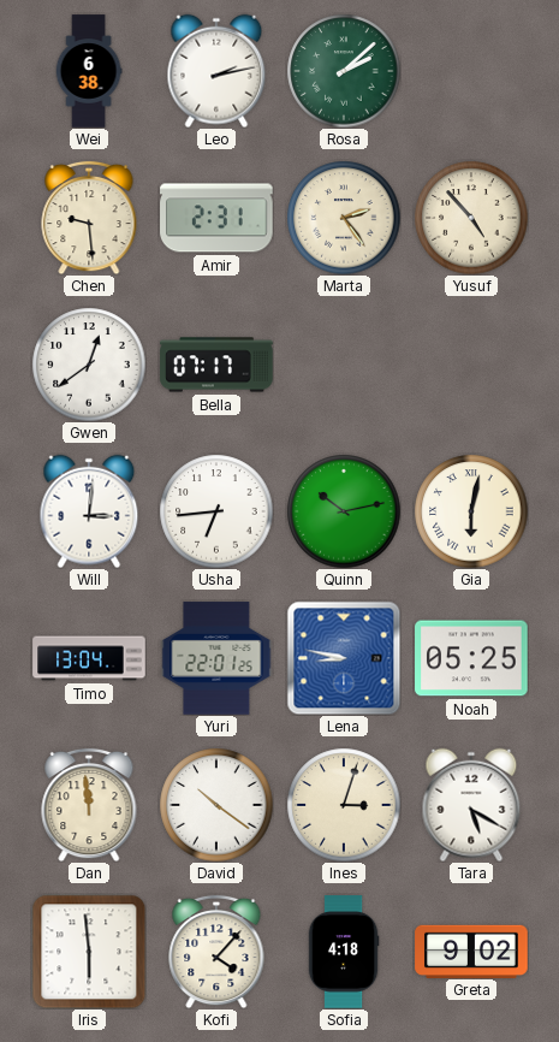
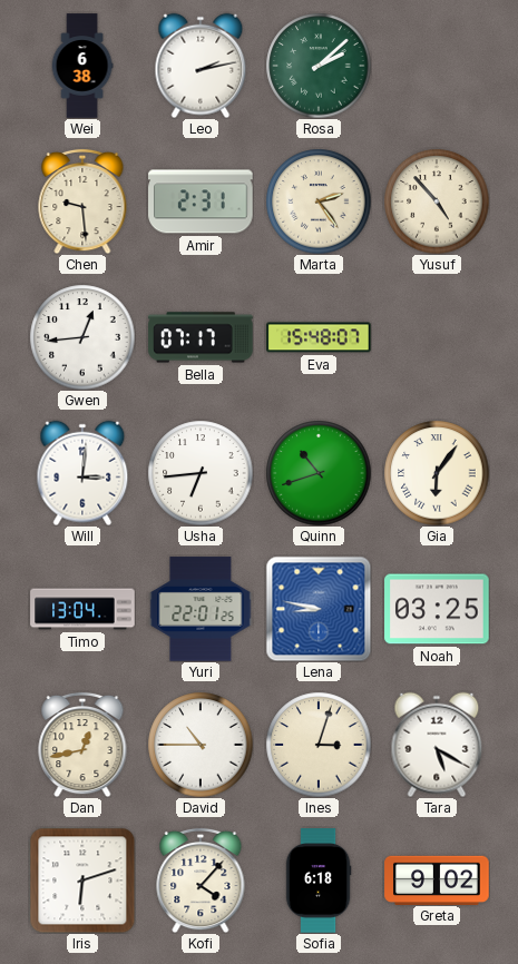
Gwen: 12:39 -> 12:44 (82, 337)
Eva: none -> 15:48 (319, 337)
Quinn: 10:13 -> 10:42 (319, 473)
Gia: 6:02 -> 6:06 (437, 473)
Noah: 05:25 -> 03:25 (437, 609)
Dan: 11:59 -> 12:43 (82, 745)
David: 10:21 -> 10:45 (201, 745)
Iris: 5:59 -> 6:12 (82, 881)
Sofia: 4:18 -> 6:18 (319, 881)
